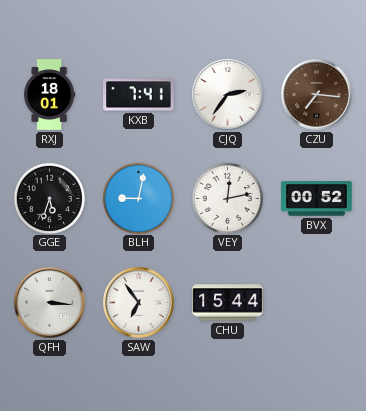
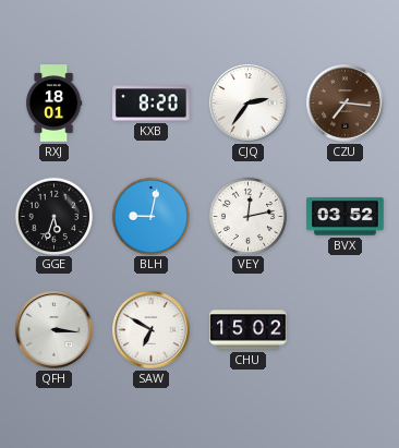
KXB: 7:41 -> 8:20 (152, 104)
BVX: 00:52 -> 03:52 (346, 217)
SAW: 6:54 -> 6:50 (152, 330)
CHU: 15:44 -> 15:02 (249, 330)
